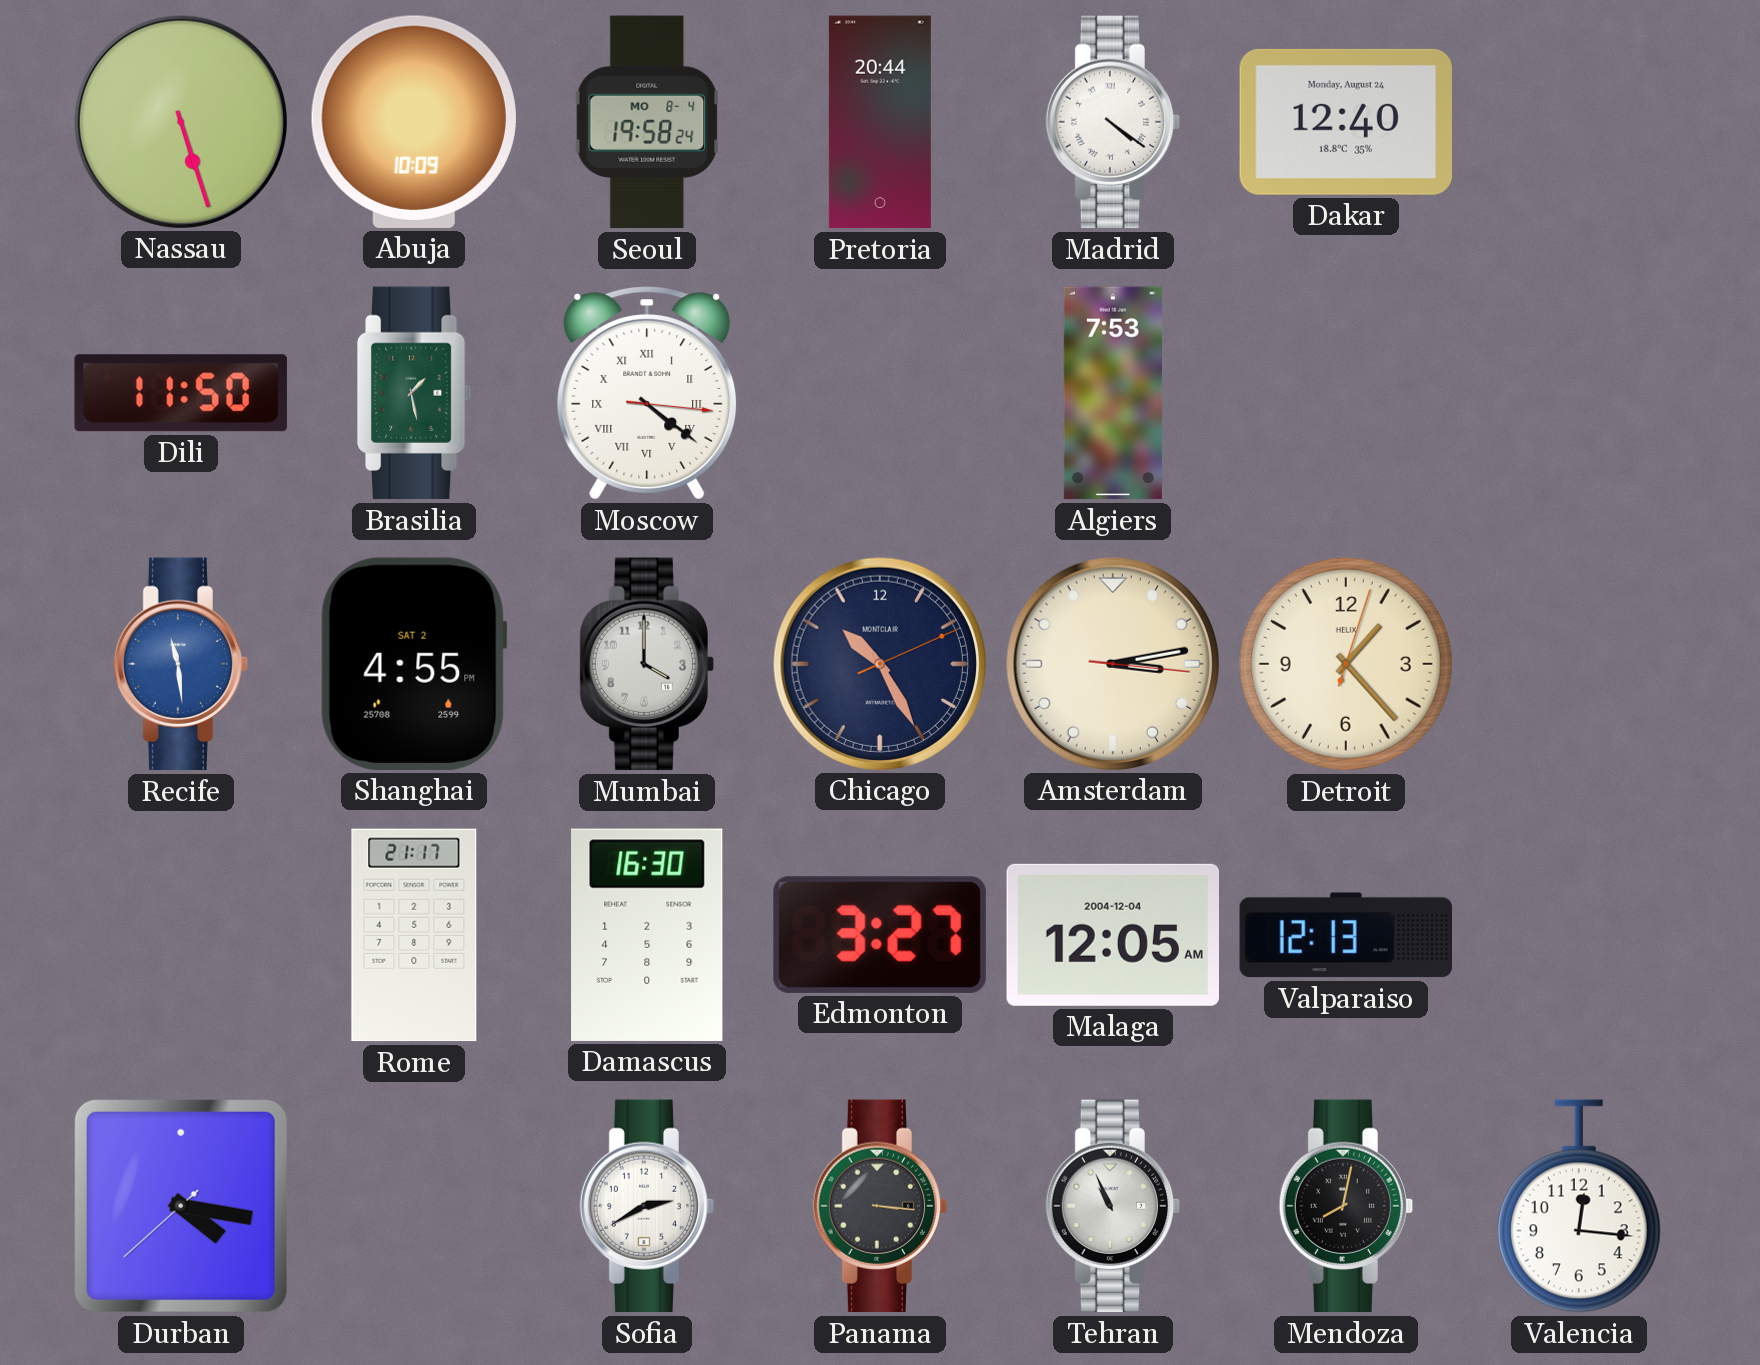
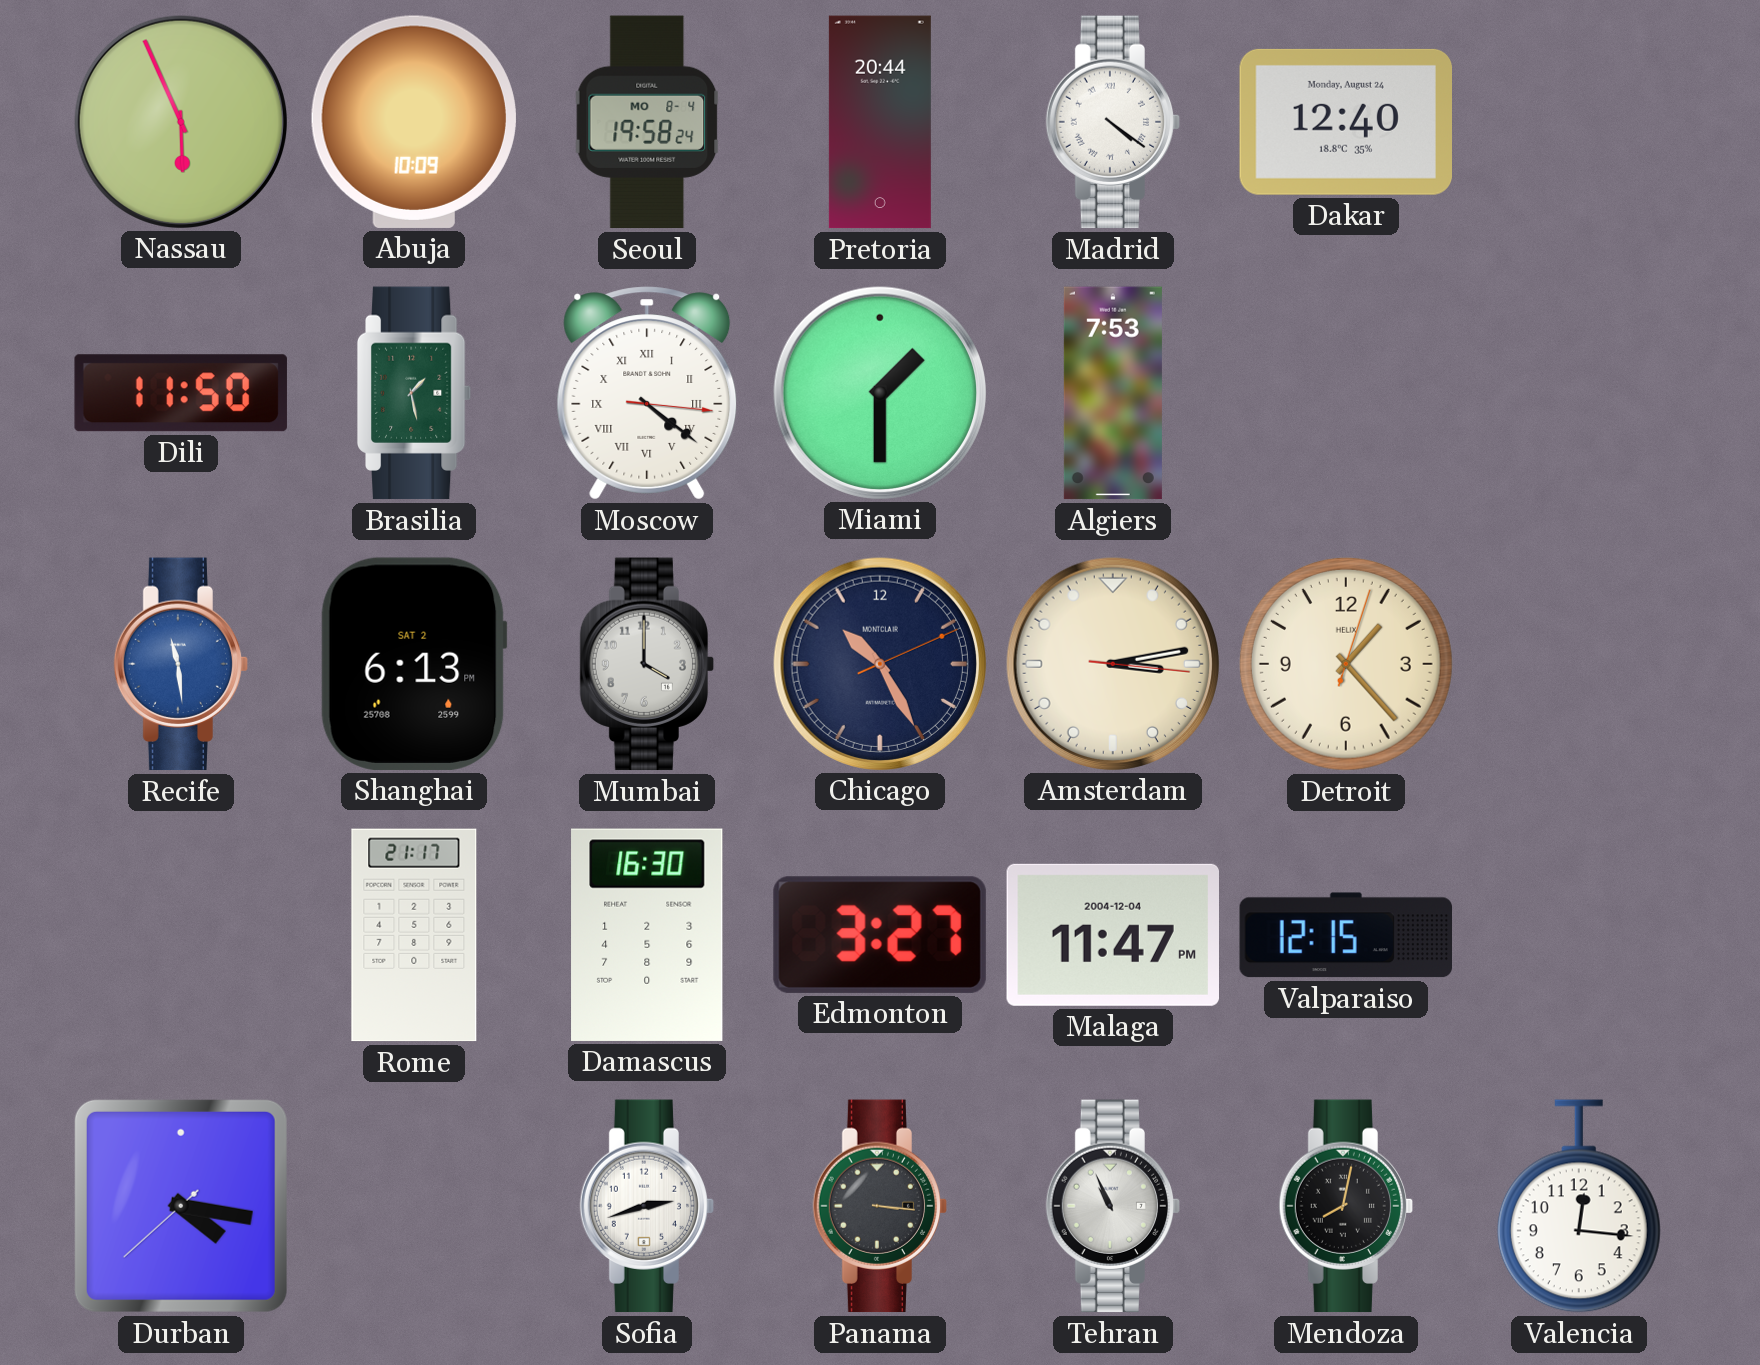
Nassau: 5:27 -> 5:56 (180, 121)
Miami: none -> 1:30 (879, 392)
Shanghai: 4:55 -> 6:13 (414, 664)
Malaga: 12:05 -> 11:47 (1112, 935)
Valparaiso: 12:13 -> 12:15 (1345, 935)
Sofia: 2:40 -> 2:42 (647, 1206)
